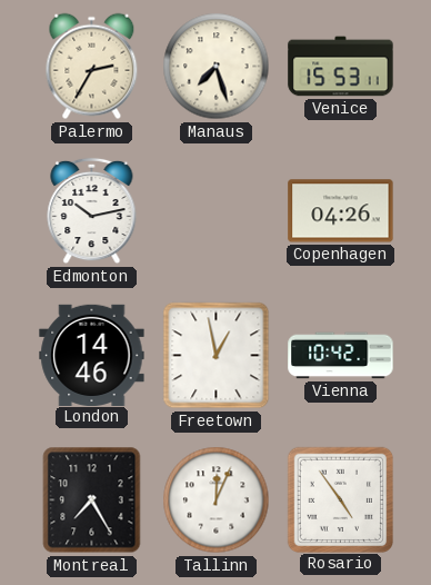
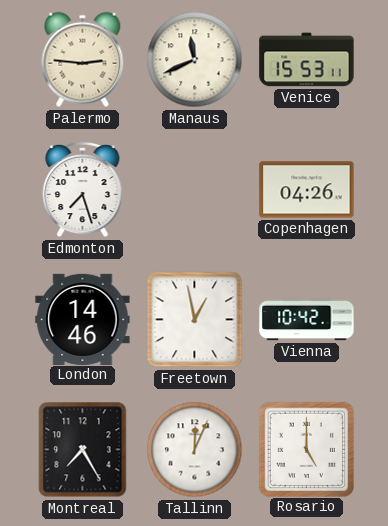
Palermo: 2:35 -> 2:46 (83, 60)
Manaus: 7:27 -> 11:41 (195, 60)
Edmonton: 10:13 -> 7:27 (83, 190)
Rosario: 4:54 -> 5:00 (306, 449)
